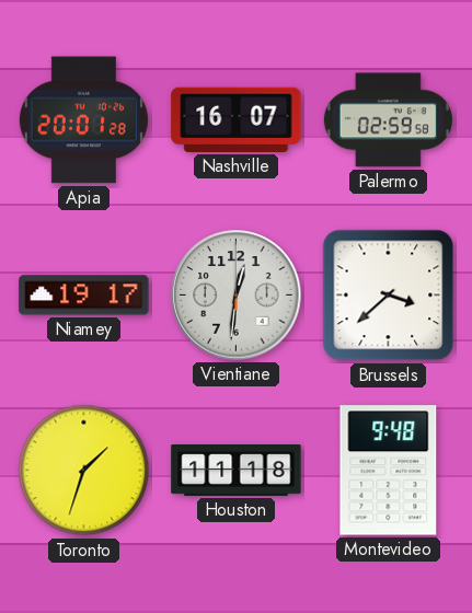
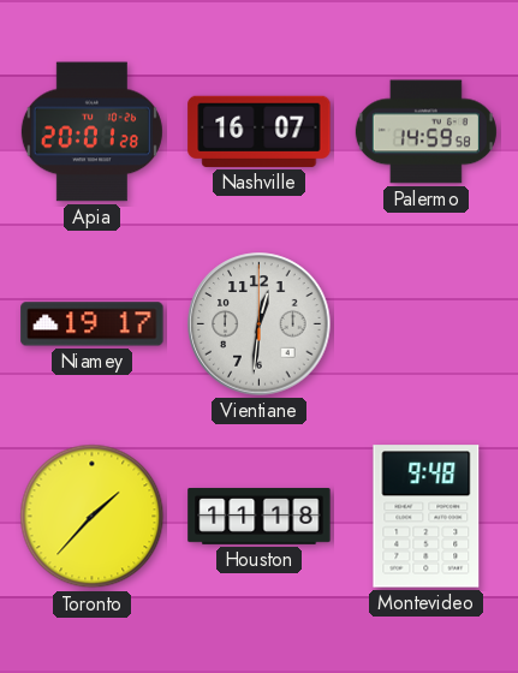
Palermo: 02:59 -> 14:59 (425, 132)
Brussels: 3:38 -> none (389, 296)
Toronto: 1:33 -> 1:37 (93, 517)
